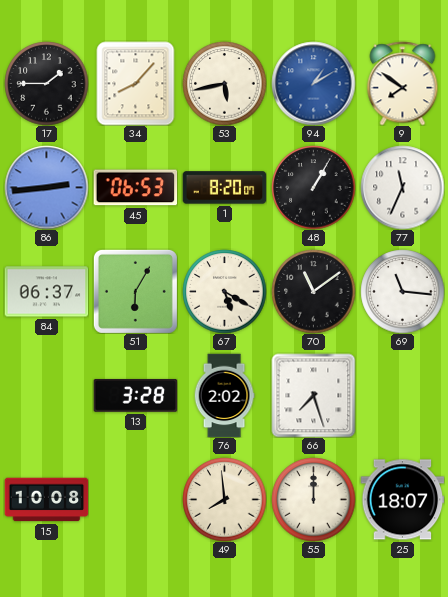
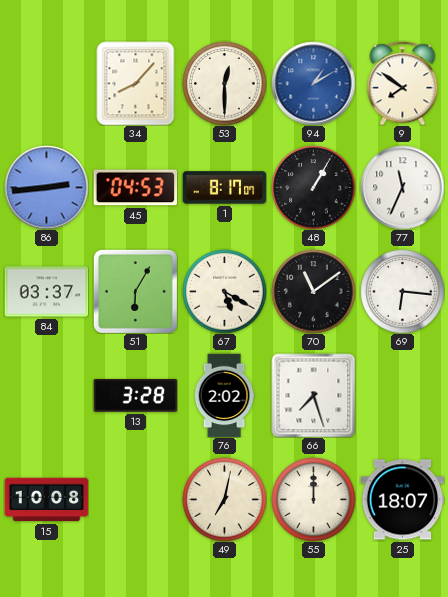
17: 1:45 -> none (46, 83)
53: 5:43 -> 12:30 (224, 83)
45: 06:53 -> 04:53 (135, 188)
1: 8:20 -> 8:17 (224, 188)
84: 06:37 -> 03:37 (46, 292)
69: 11:16 -> 6:16 (402, 291)
49: 7:59 -> 7:02 (224, 499)
